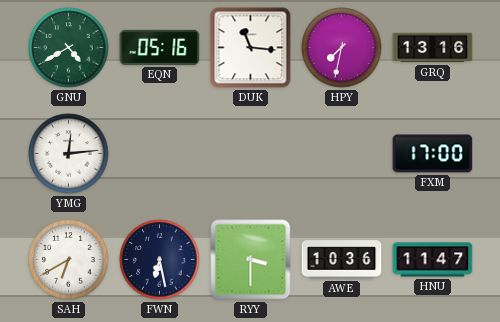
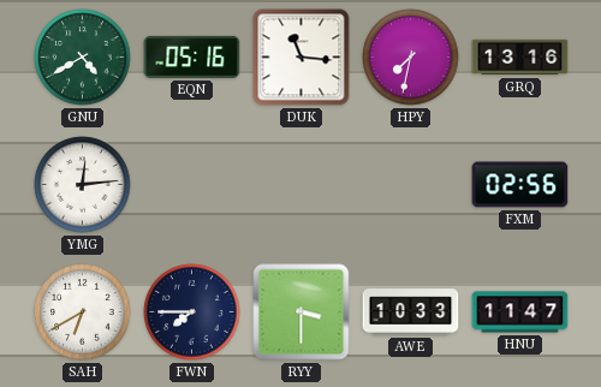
FXM: 17:00 -> 02:56 (520, 185)
FWN: 6:28 -> 7:45 (192, 312)
AWE: 10:36 -> 10:33 (411, 312)
